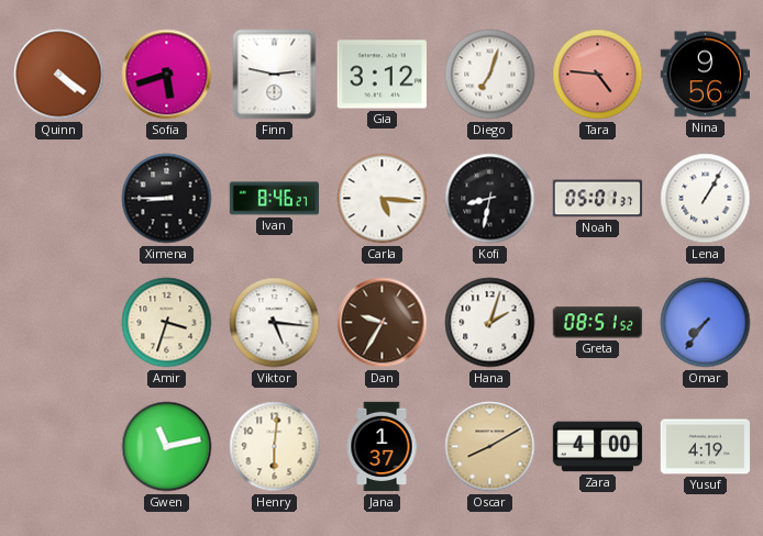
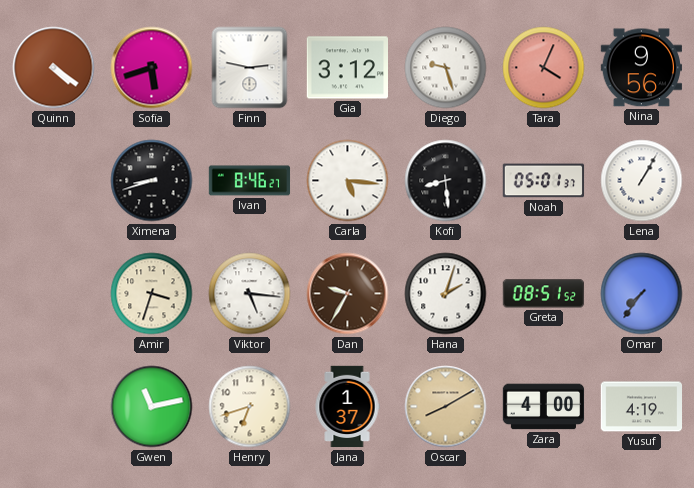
Diego: 7:03 -> 9:27 (446, 68)
Tara: 4:46 -> 4:04 (544, 68)
Ximena: 8:45 -> 8:42 (152, 181)
Kofi: 8:32 -> 8:29 (446, 181)
Henry: 6:01 -> 6:42 (250, 407)
